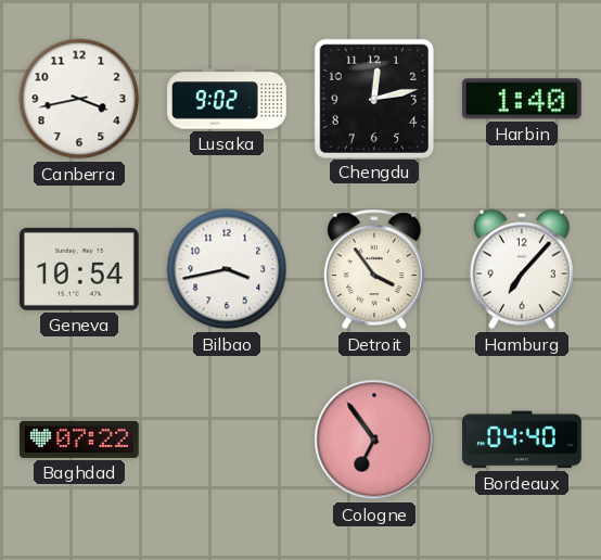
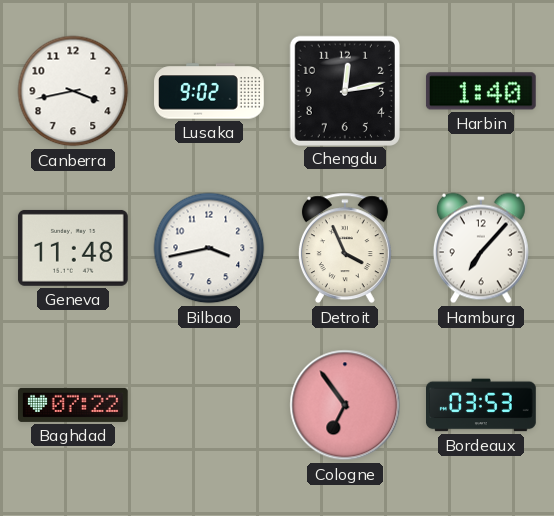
Geneva: 10:54 -> 11:48 (73, 248)
Detroit: 3:54 -> 3:56 (345, 248)
Bordeaux: 04:40 -> 03:53 (482, 405)
